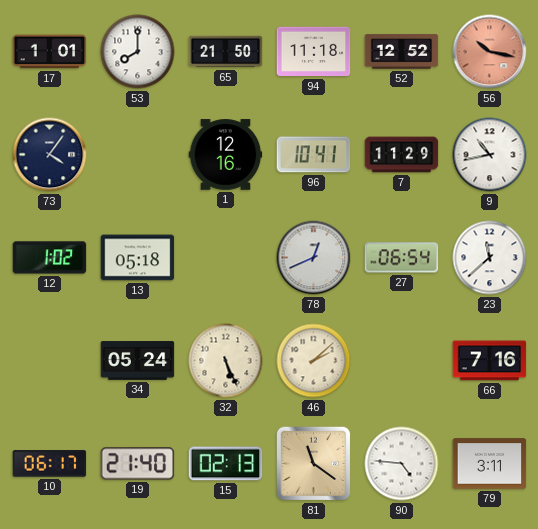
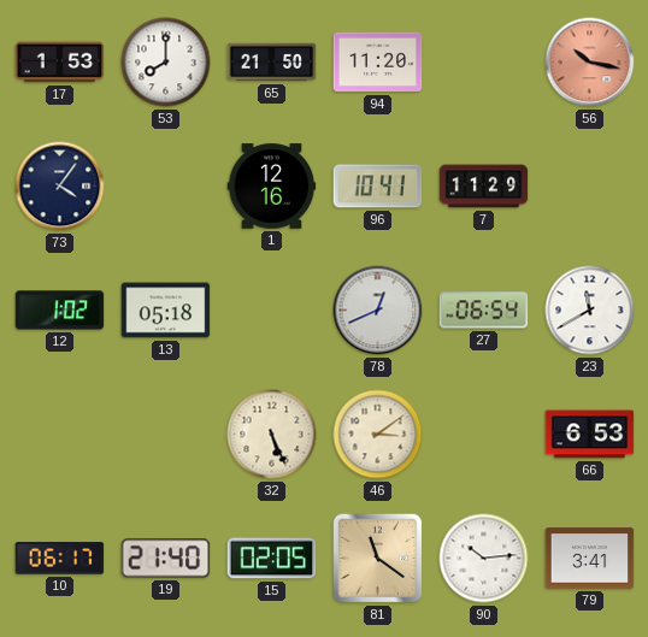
17: 1:01 -> 1:53 (60, 63)
94: 11:18 -> 11:20 (378, 63)
52: 12:52 -> none (402, 52)
9: 10:43 -> none (490, 155)
23: 11:38 -> 11:40 (590, 311)
34: 05:24 -> none (138, 361)
46: 2:08 -> 3:09 (378, 435)
66: 7:16 -> 6:53 (590, 435)
15: 02:13 -> 02:05 (272, 559)
90: 4:46 -> 10:14 (484, 559)
79: 3:11 -> 3:41 (590, 559)
